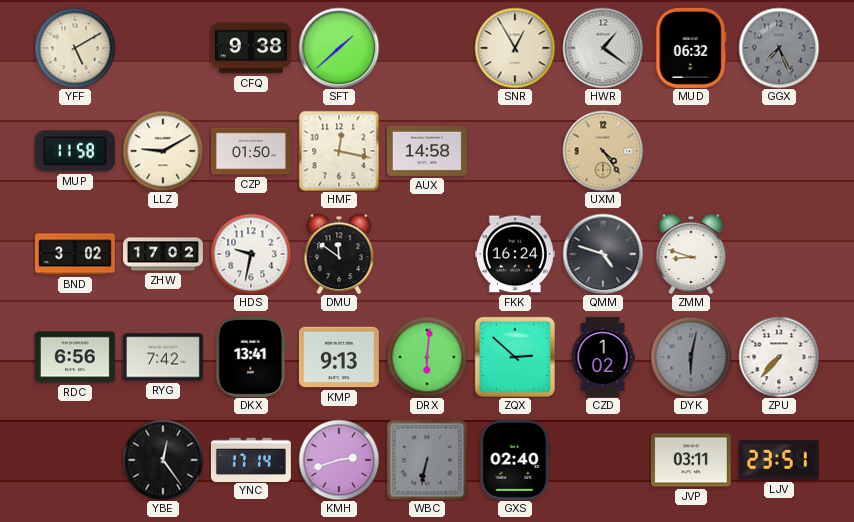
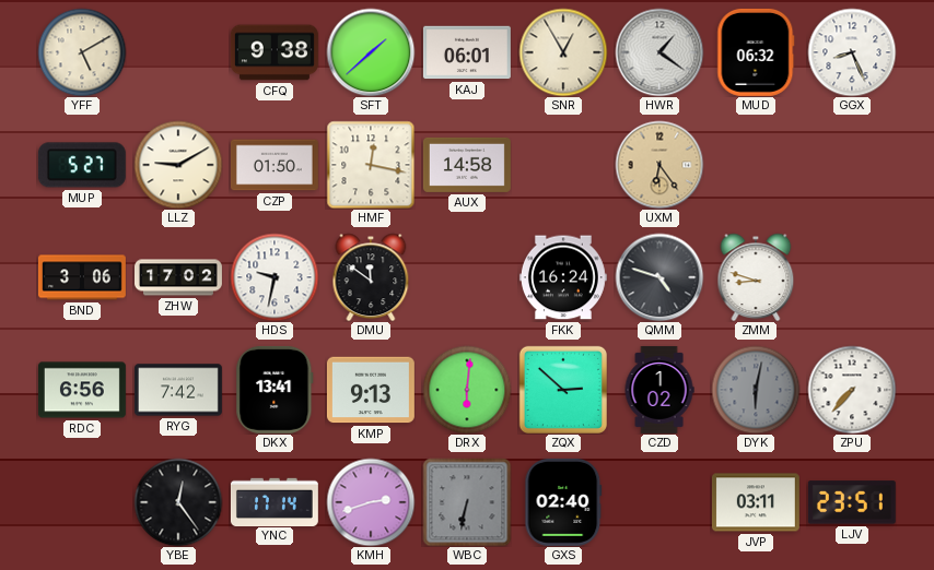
KAJ: none -> 06:01 (467, 52)
GGX: 7:26 -> 8:26 (852, 52)
GGX dial: grey -> white (852, 52)
MUP: 11:58 -> 5:27 (82, 165)
UXM: 4:24 -> 6:24 (659, 165)
BND: 3:02 -> 3:06 (82, 277)
